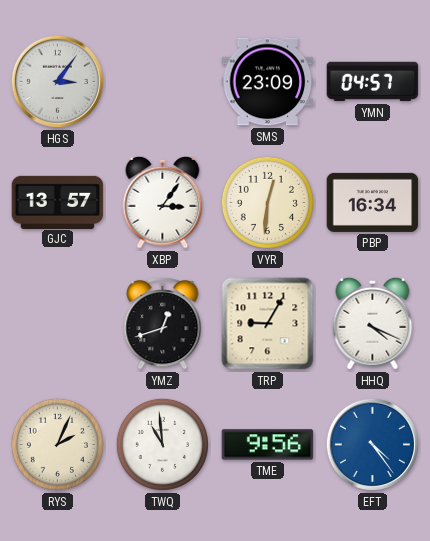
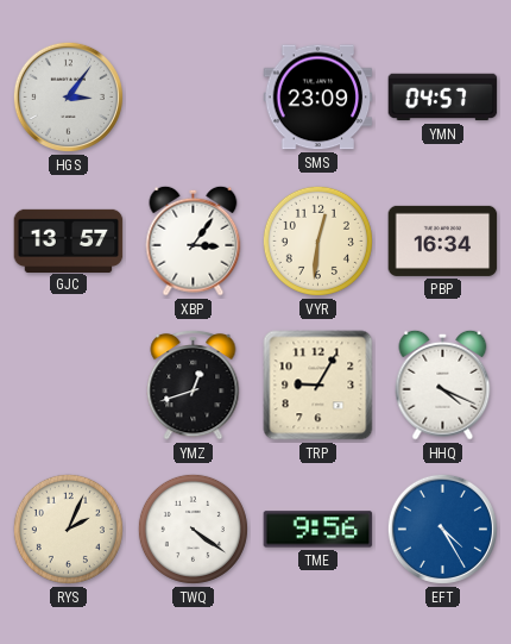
TWQ: 10:59 -> 4:21 (193, 529)
EFT: 4:24 -> 4:25 (442, 529)
